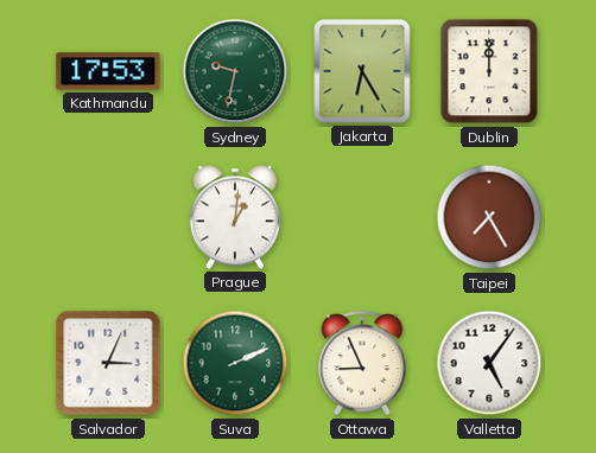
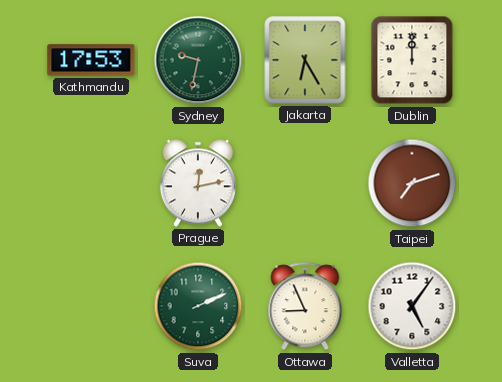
Prague: 1:01 -> 12:13 (198, 183)
Taipei: 7:25 -> 7:12 (412, 183)
Salvador: 3:04 -> none (108, 363)
